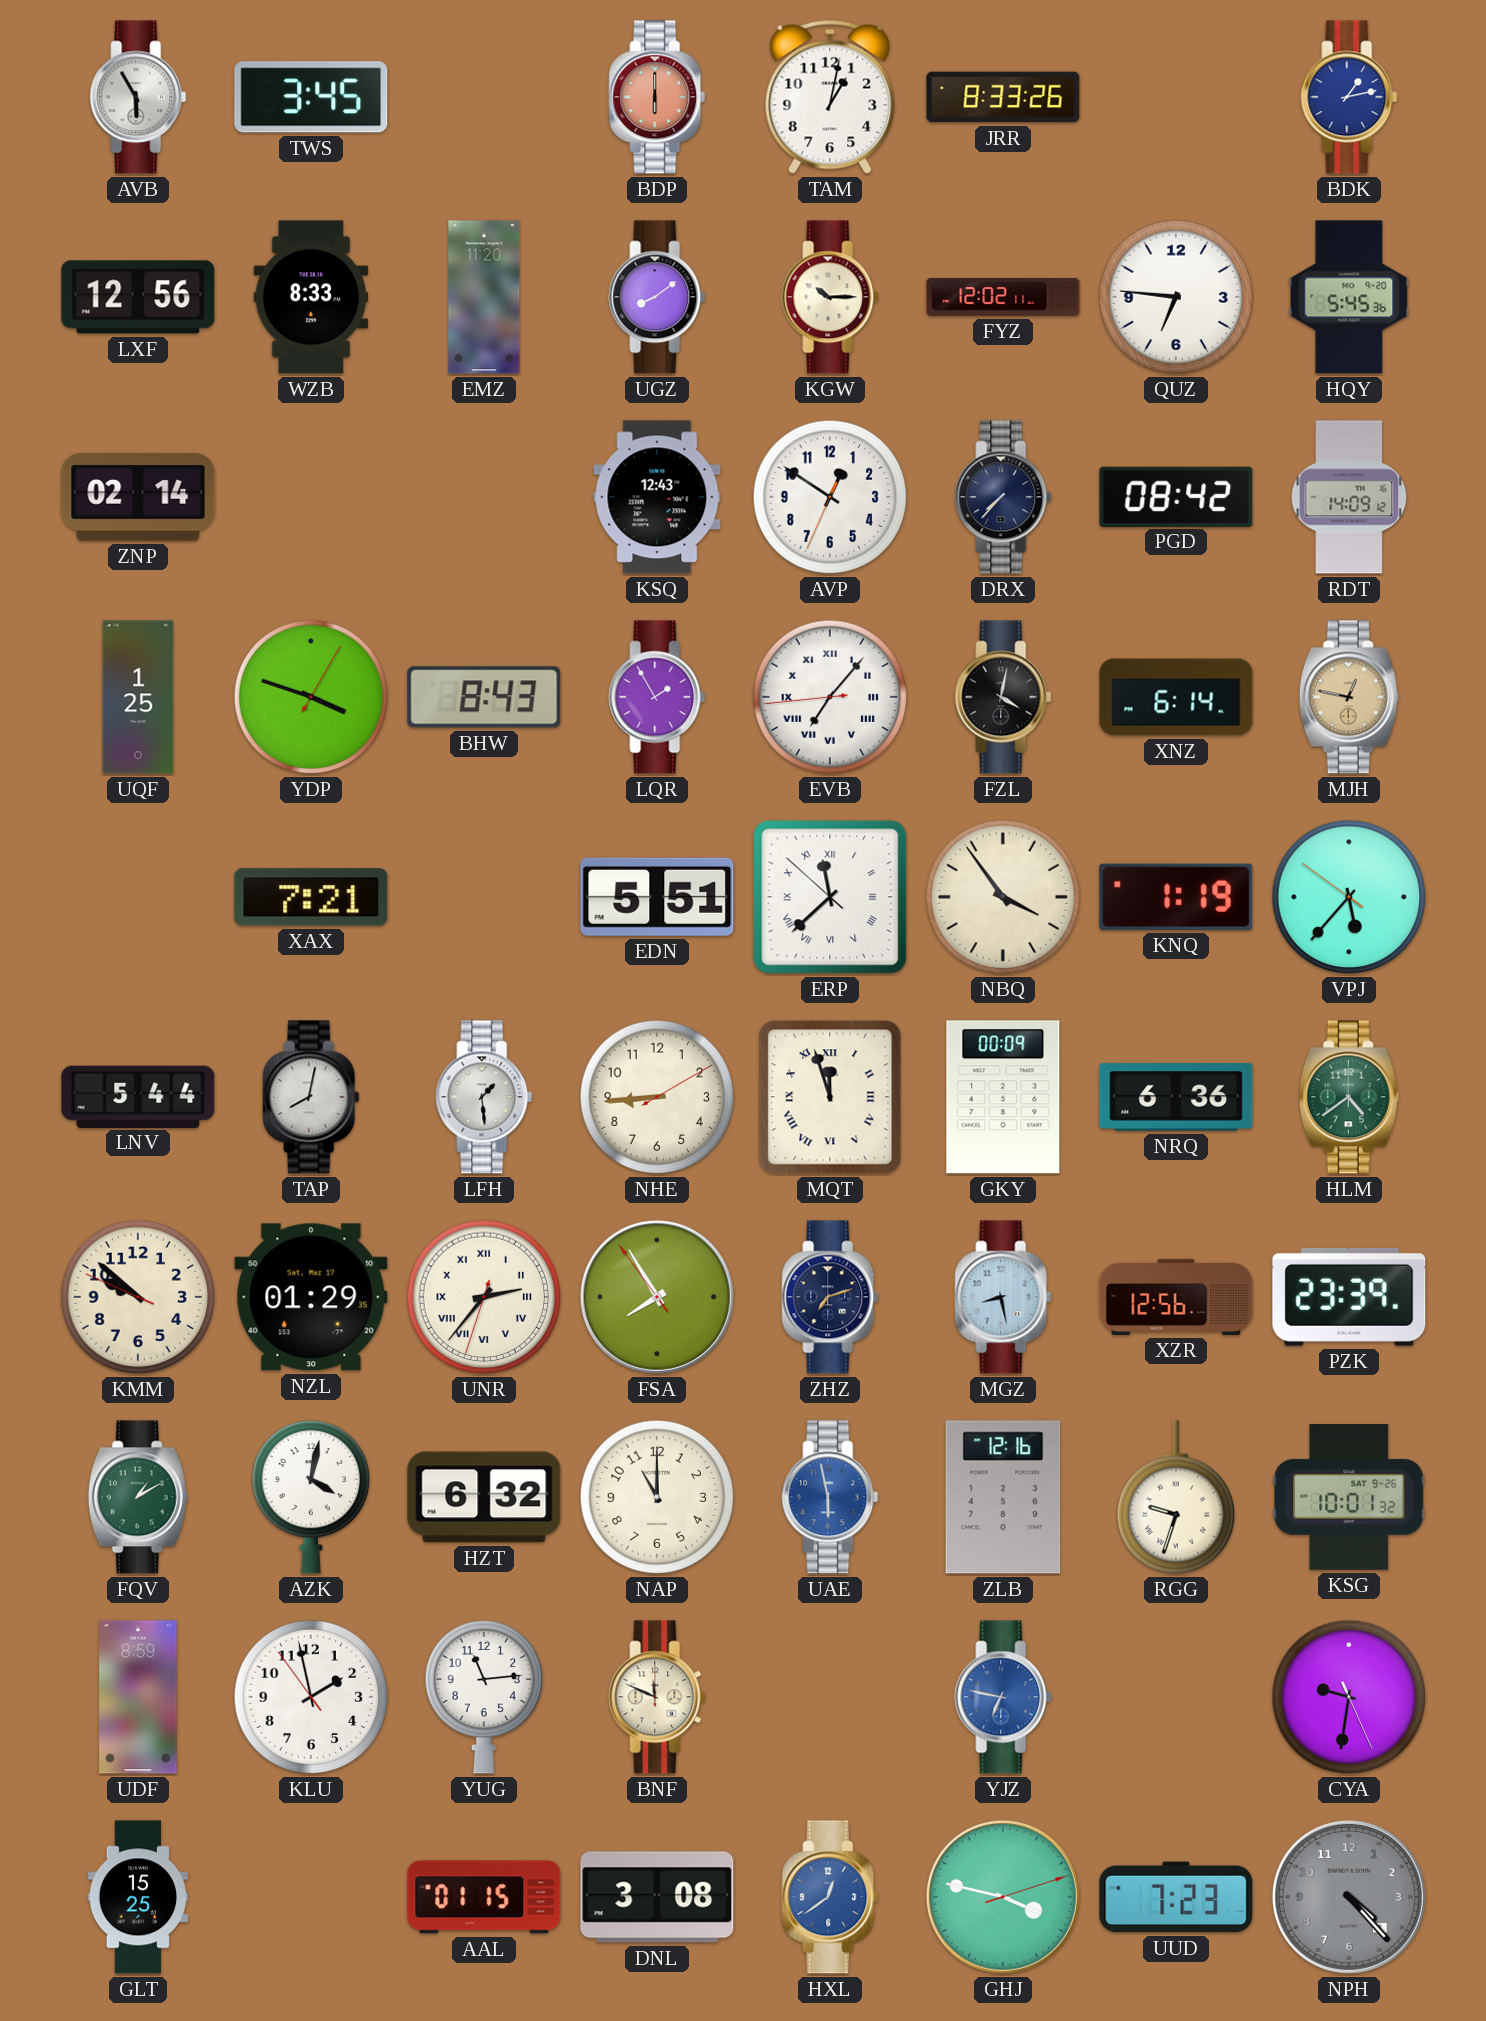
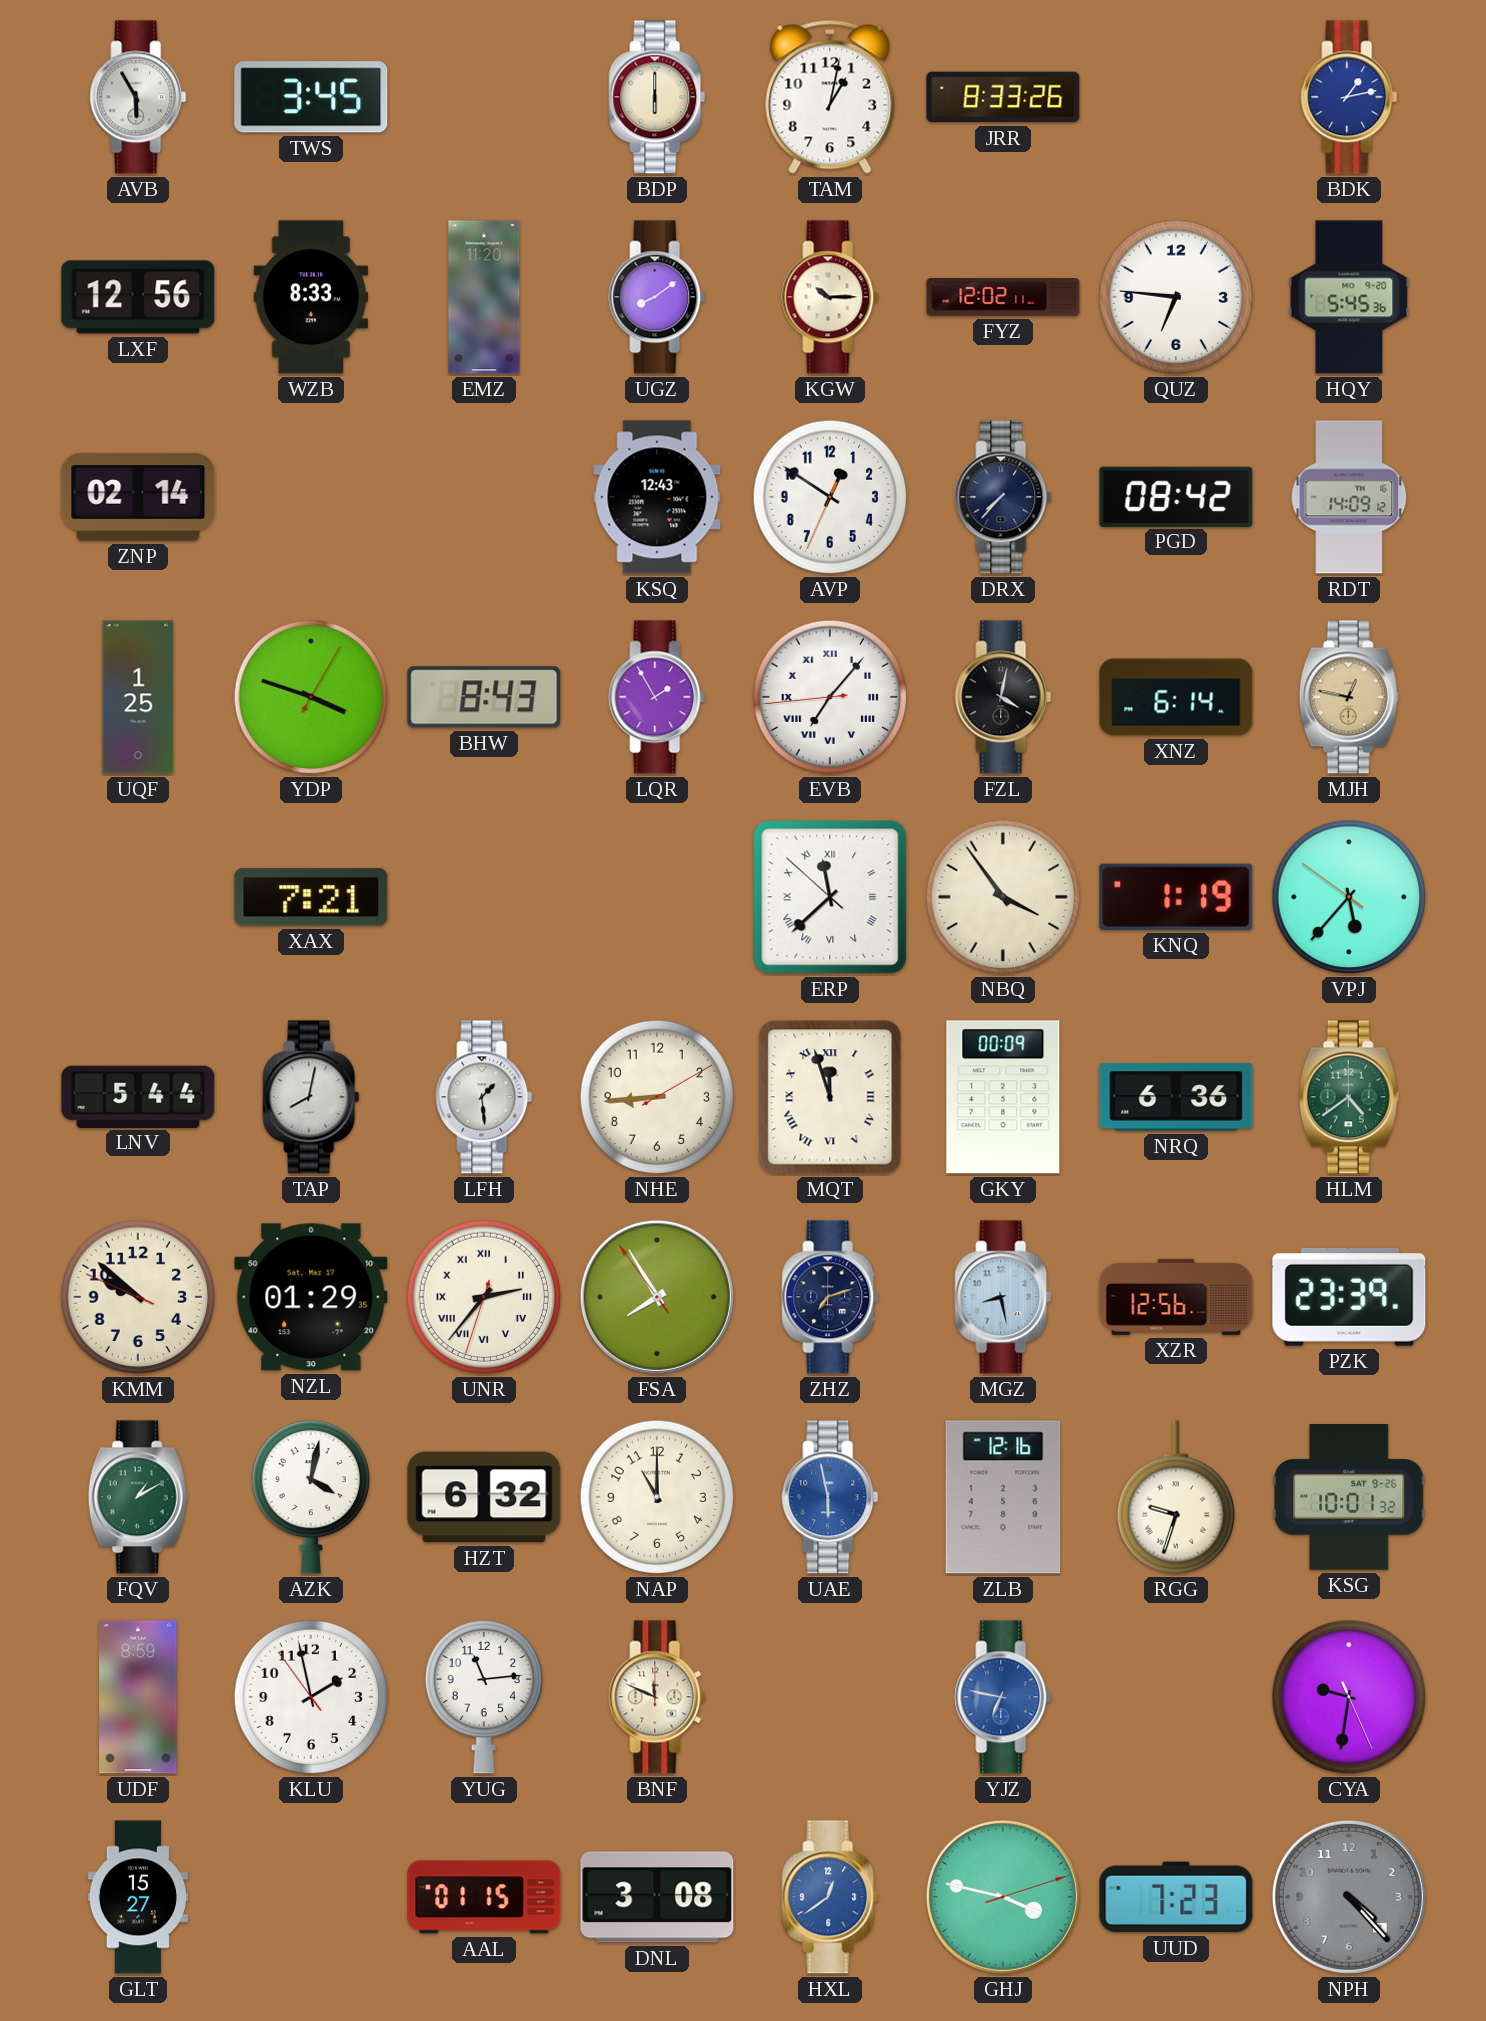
BDP dial: salmon -> cream (657, 97)
EDN: 5:51 -> none (657, 897)
GLT: 15:25 -> 15:27 (137, 1897)
